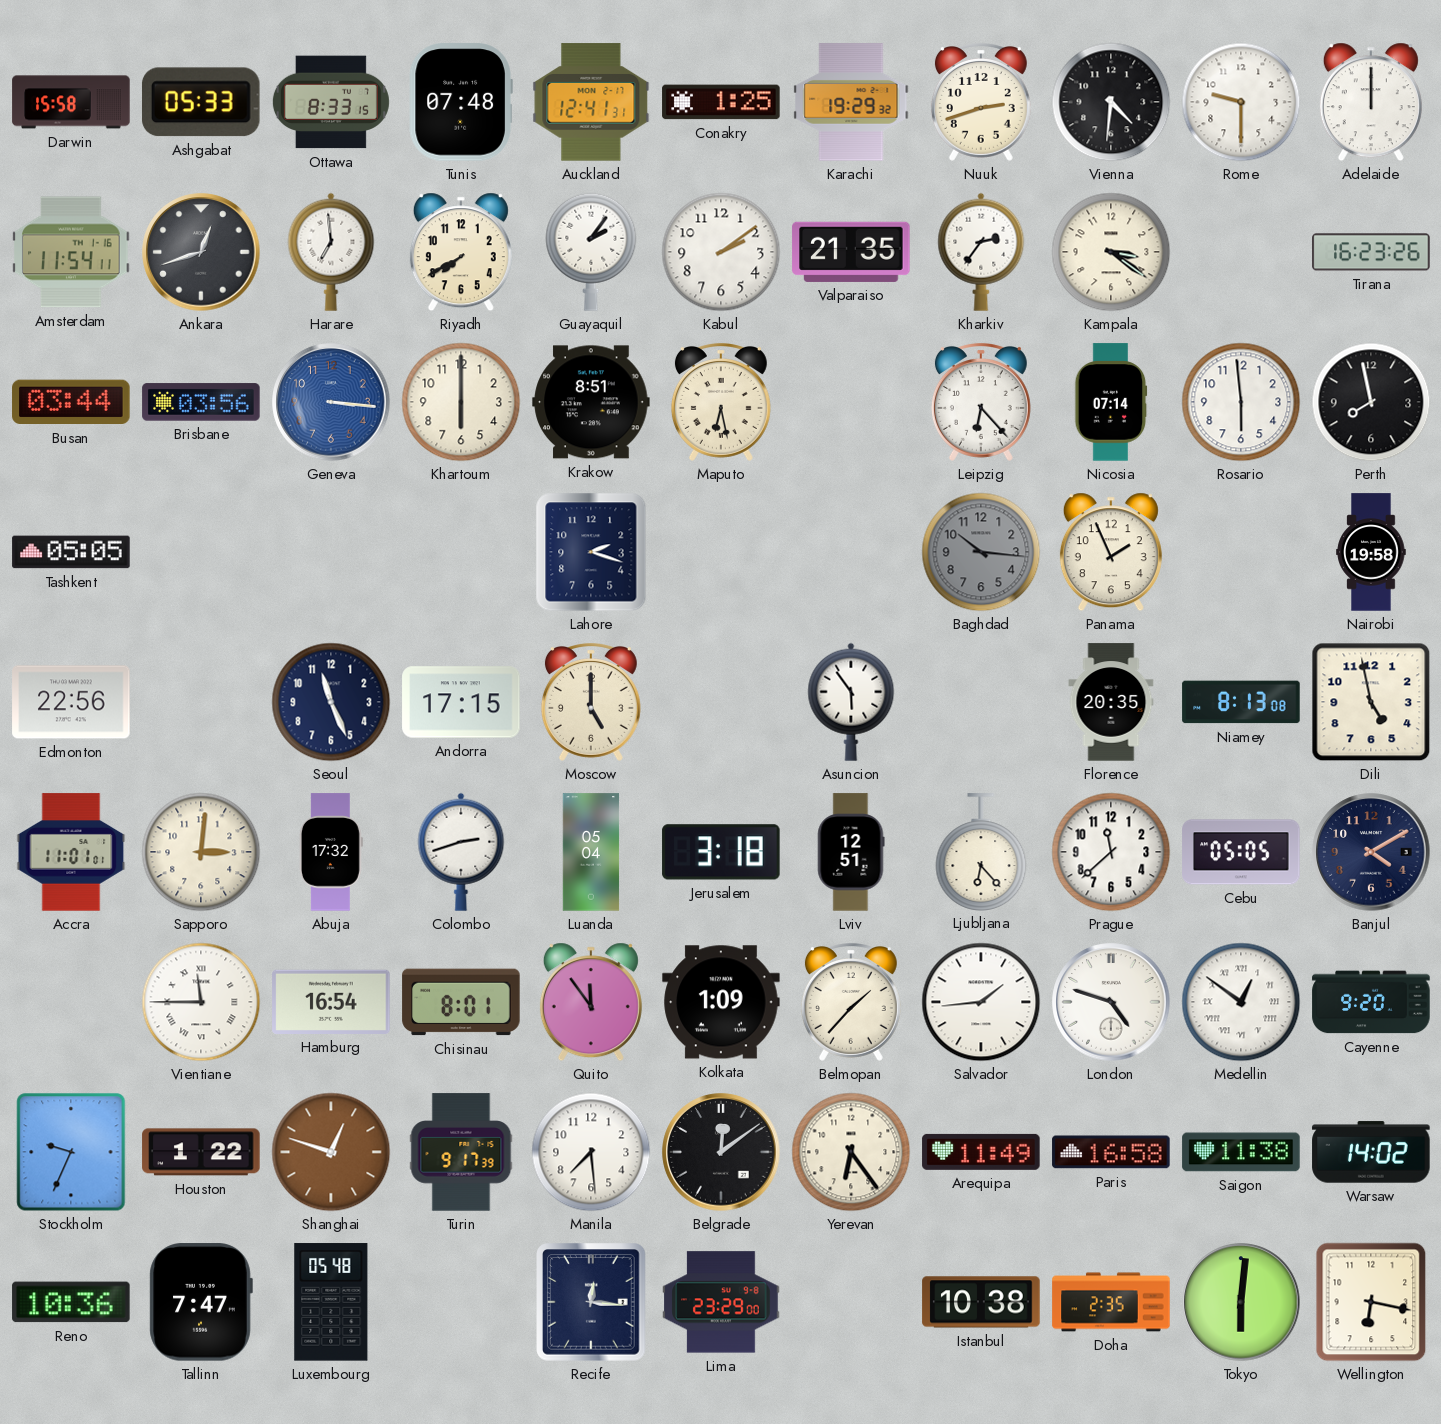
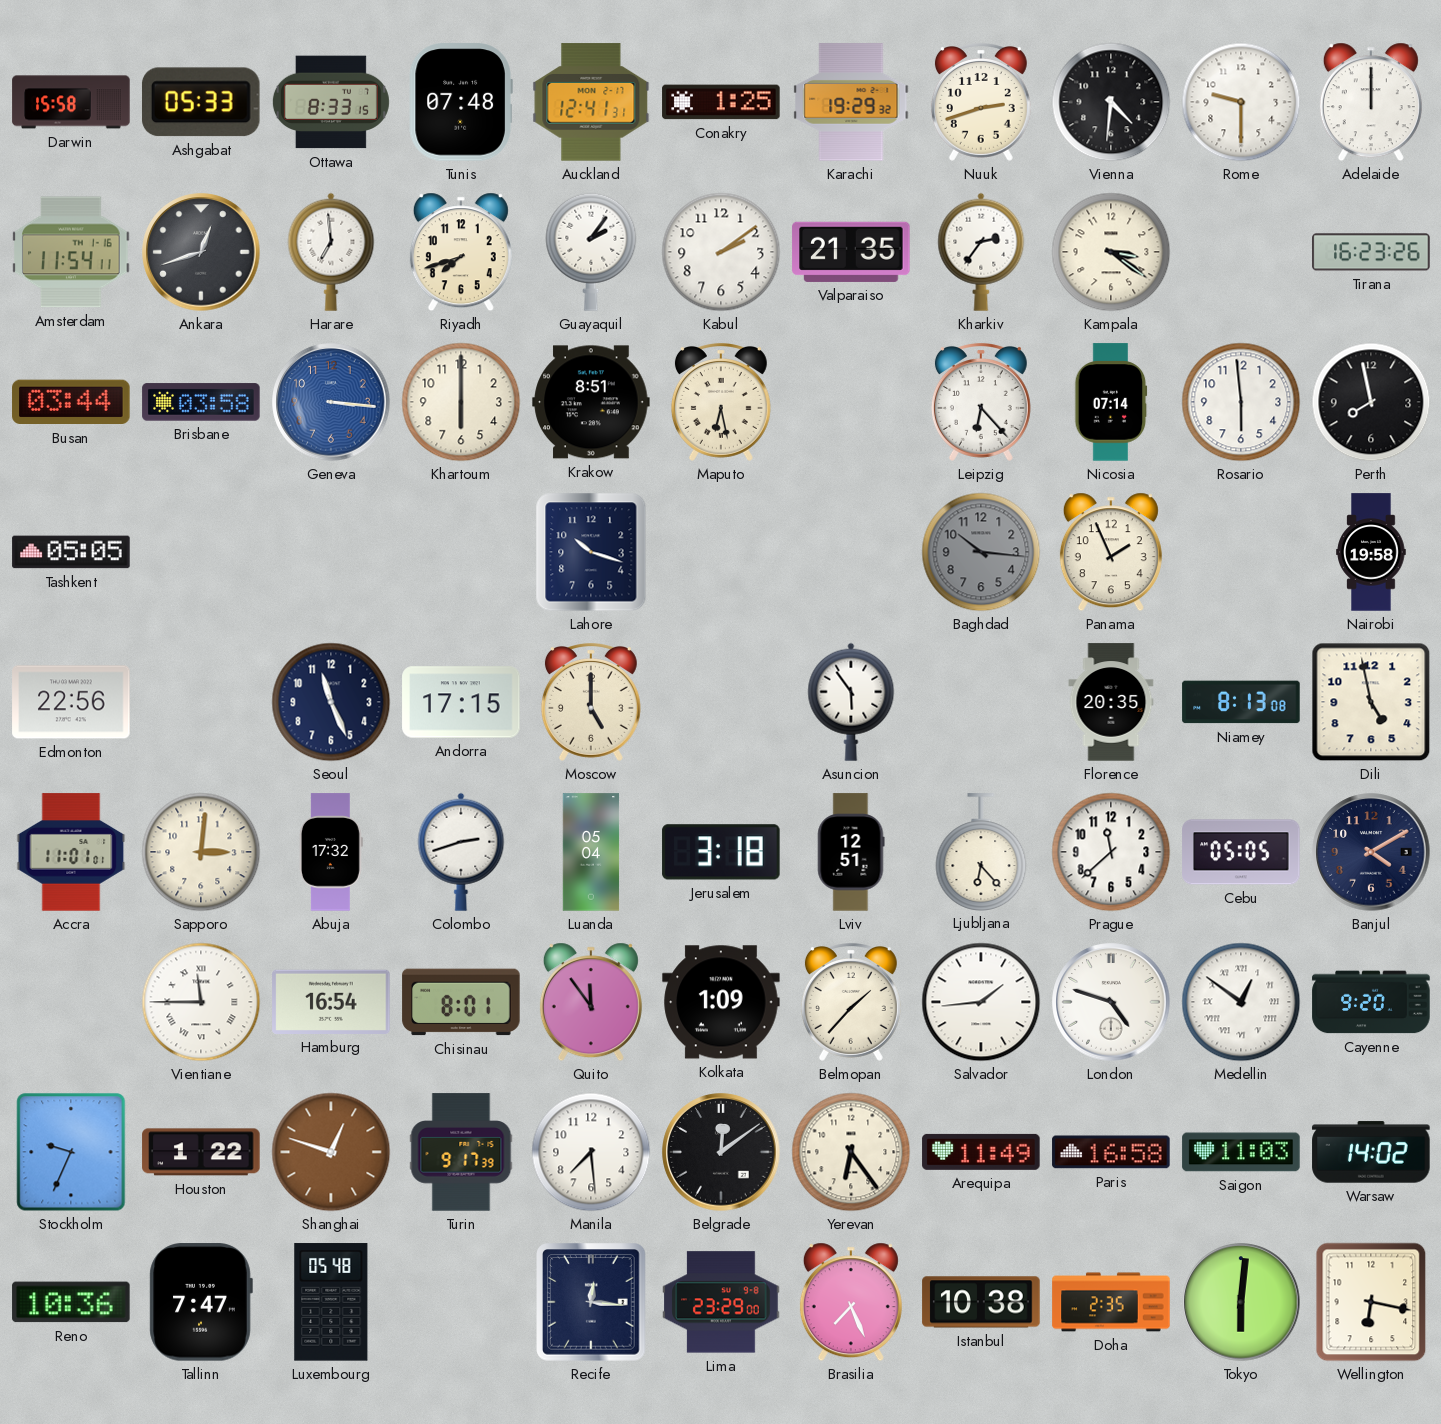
Riyadh: 7:40 -> 7:42 (461, 252)
Brisbane: 03:56 -> 03:58 (201, 402)
Lahore: 2:18 -> 10:18 (591, 552)
Saigon: 11:38 -> 11:03 (1241, 1152)
Brasilia: none -> 7:26 (851, 1302)
